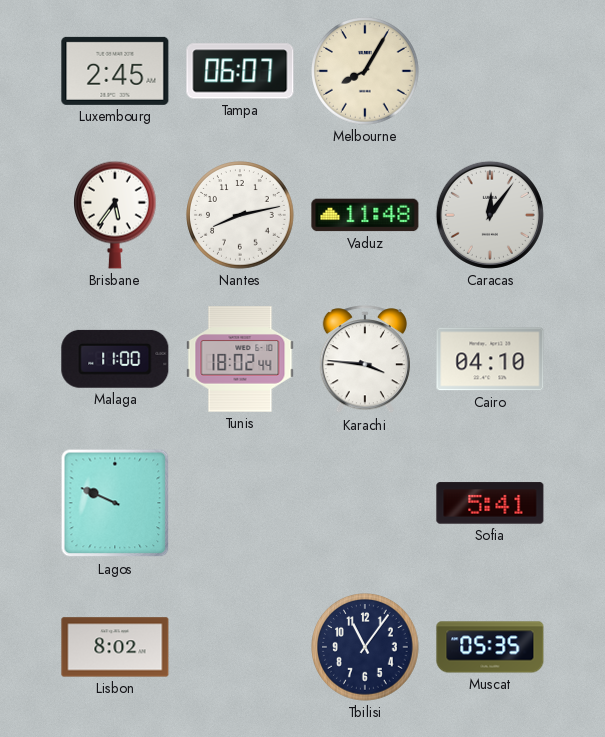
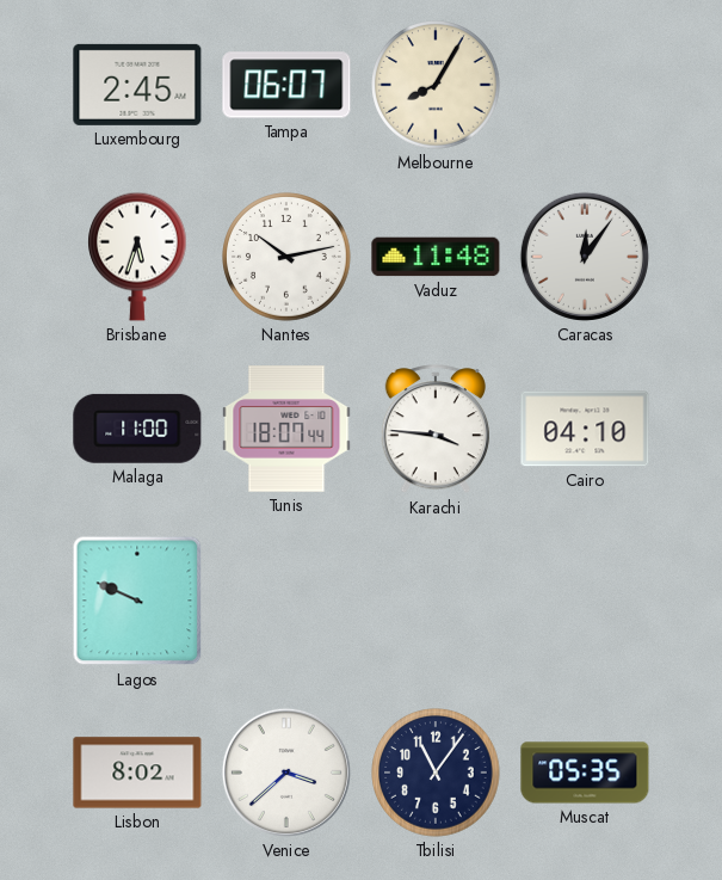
Brisbane: 5:36 -> 5:33 (138, 257)
Nantes: 8:13 -> 10:13 (286, 257)
Tunis: 18:02 -> 18:07 (286, 429)
Sofia: 5:41 -> none (490, 503)
Venice: none -> 3:38 (286, 773)
